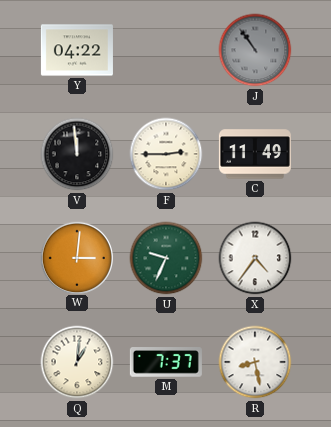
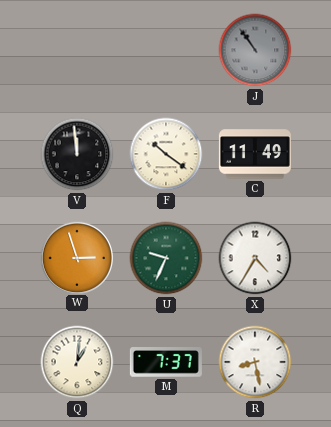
Y: 04:22 -> none (77, 50)
F: 2:45 -> 10:21 (166, 154)
W: 3:01 -> 2:57 (76, 257)
X: 4:36 -> 4:35 (255, 258)
